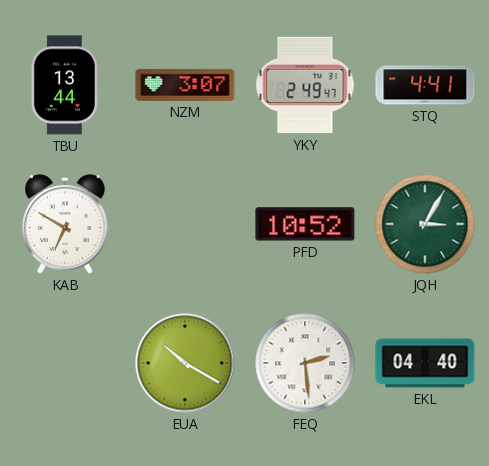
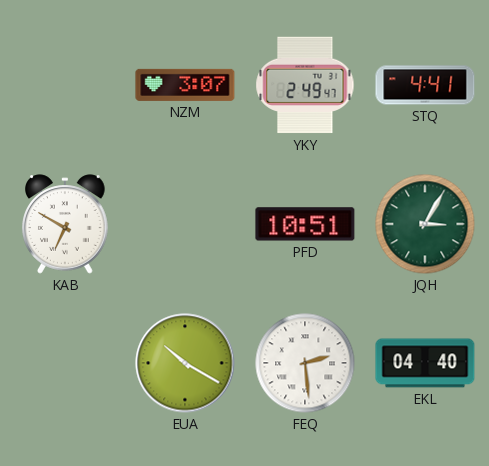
TBU: 13:44 -> none (65, 85)
PFD: 10:52 -> 10:51 (305, 224)
